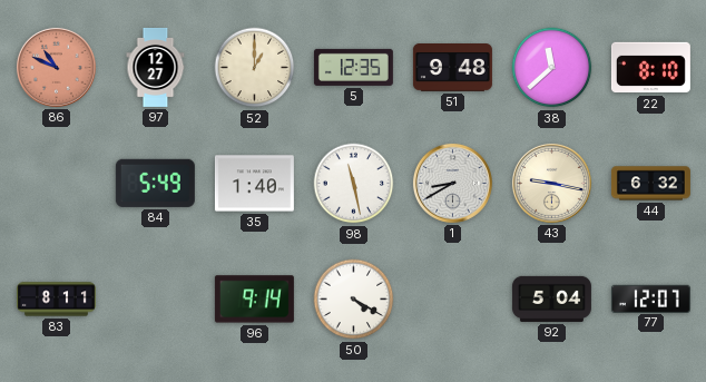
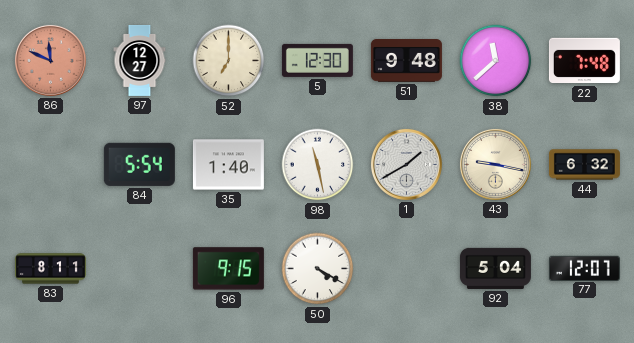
86: 10:49 -> 11:49 (50, 60)
52: 1:00 -> 7:00 (229, 61)
5: 12:35 -> 12:30 (317, 60)
22: 8:10 -> 7:48 (584, 61)
84: 5:49 -> 5:54 (139, 164)
1: 8:40 -> 1:40 (406, 164)
96: 9:14 -> 9:15 (228, 269)
